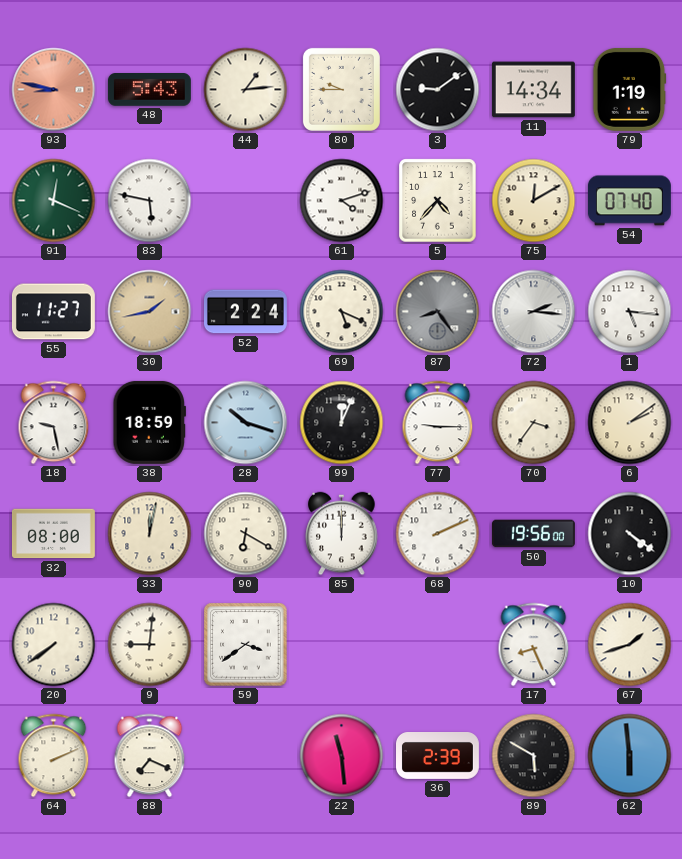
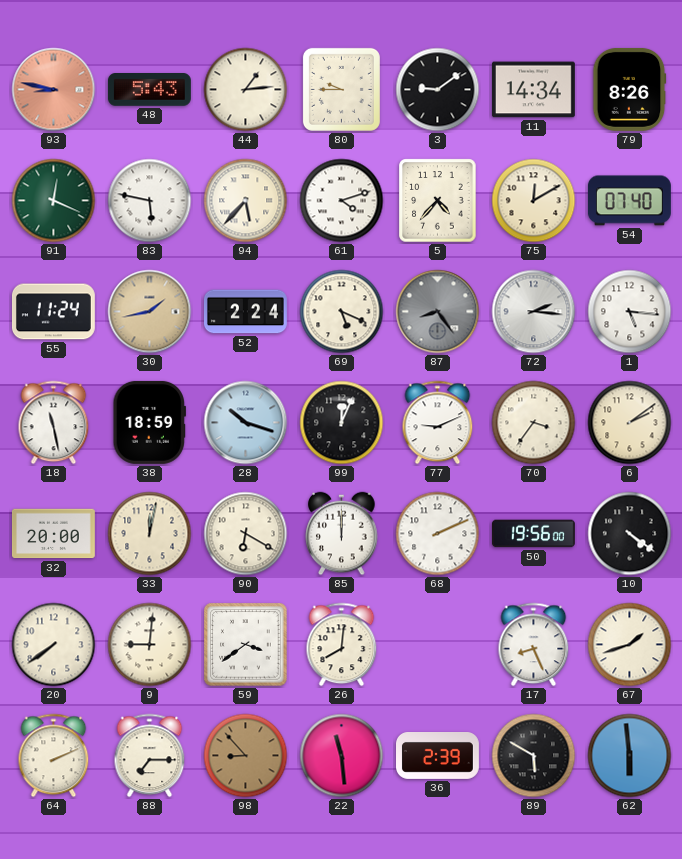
79: 1:19 -> 8:26 (630, 89)
94: none -> 5:37 (246, 201)
55: 11:27 -> 11:24 (53, 312)
18: 9:28 -> 11:28 (54, 423)
77: 9:15 -> 9:11 (438, 423)
32: 08:00 -> 20:00 (53, 534)
26: none -> 8:01 (342, 645)
88: 7:19 -> 7:15 (150, 756)
98: none -> 8:53 (246, 756)
